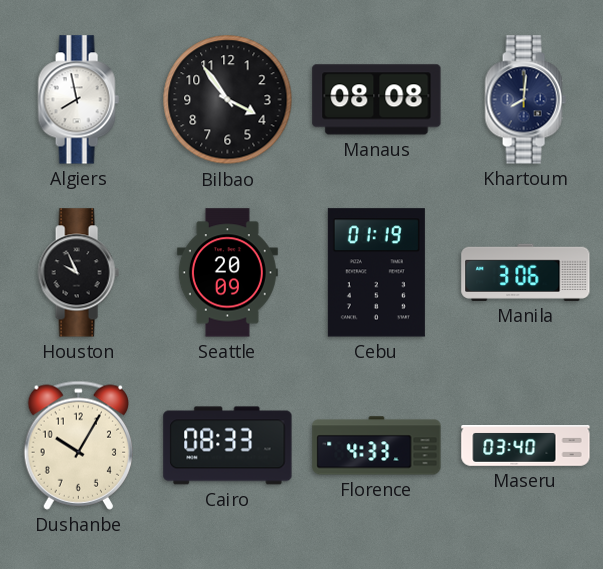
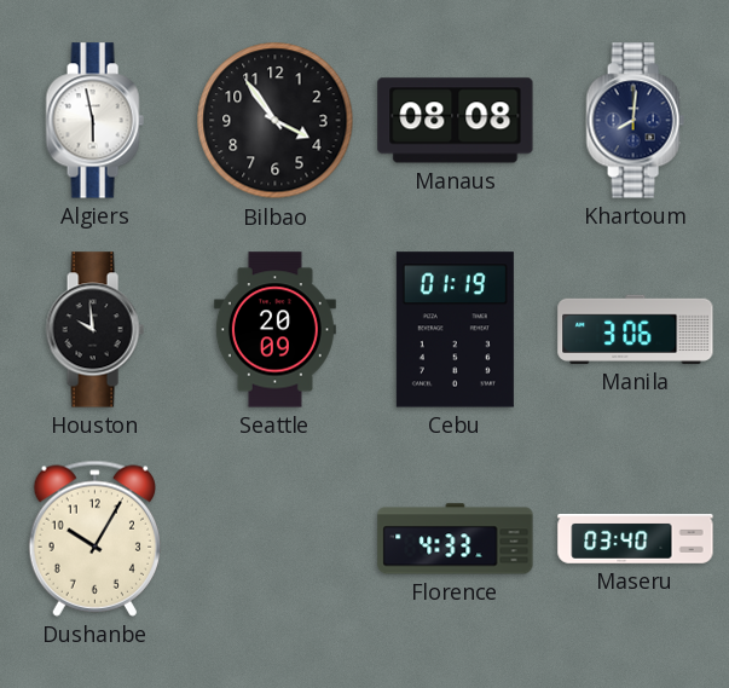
Algiers: 7:58 -> 5:58 (94, 121)
Houston: 9:56 -> 9:59 (94, 330)
Cairo: 08:33 -> none (228, 446)
